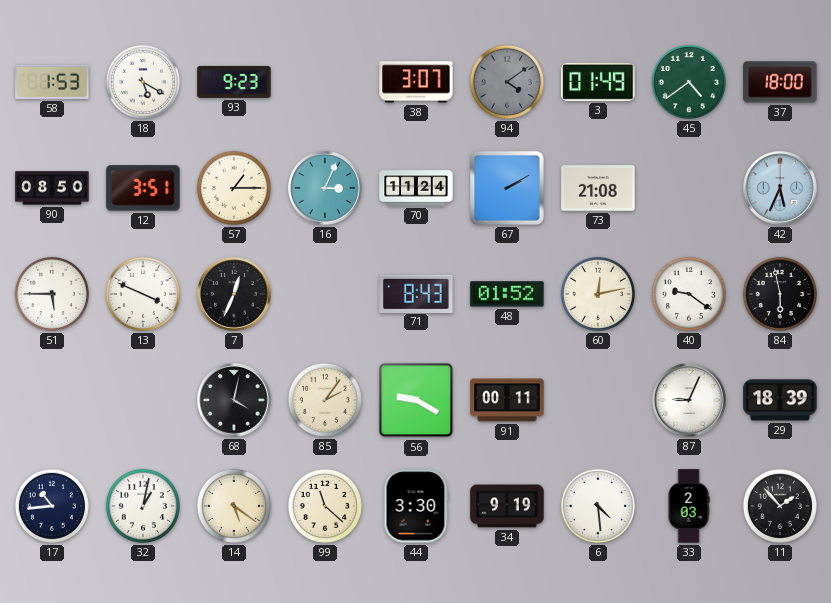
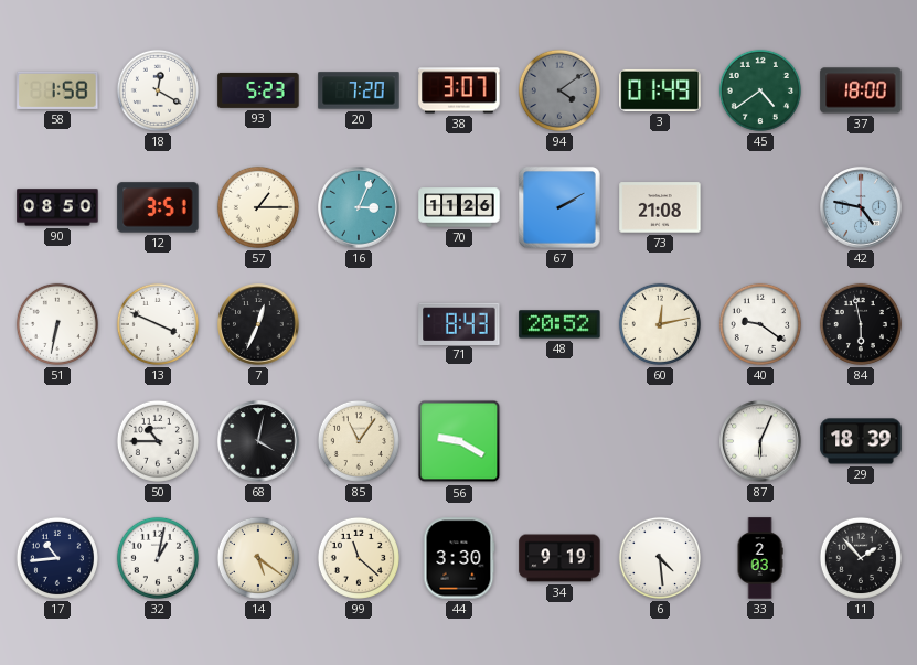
58: 1:53 -> 1:58 (57, 90)
18: 5:20 -> 12:20 (158, 90)
93: 9:23 -> 5:23 (258, 90)
20: none -> 7:20 (359, 90)
70: 11:24 -> 11:26 (459, 207)
42: 5:34 -> 4:47 (861, 207)
51: 5:45 -> 6:32 (57, 324)
48: 01:52 -> 20:52 (559, 324)
50: none -> 10:45 (158, 441)
85: 2:06 -> 11:06 (359, 441)
91: 00:11 -> none (507, 400)
87: 9:04 -> 6:04 (760, 441)
